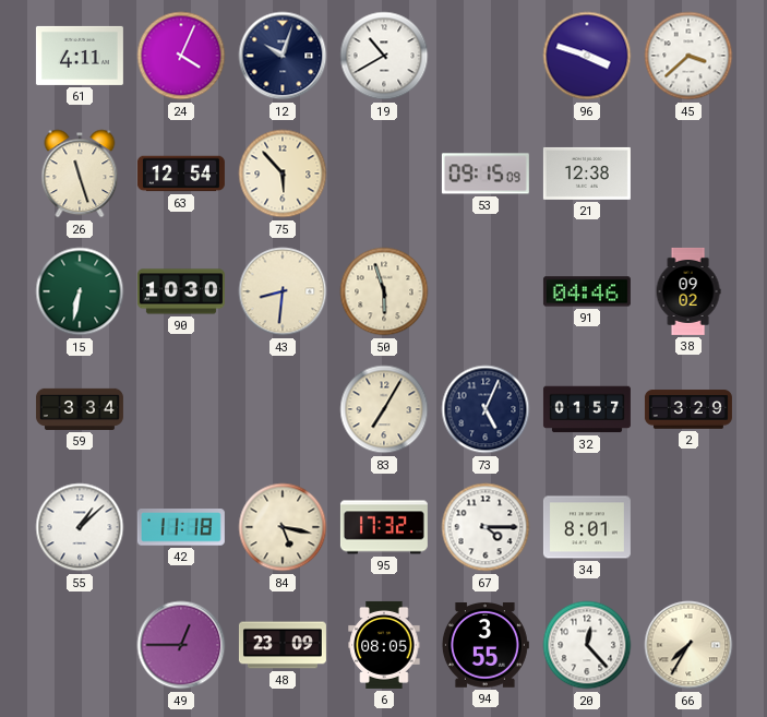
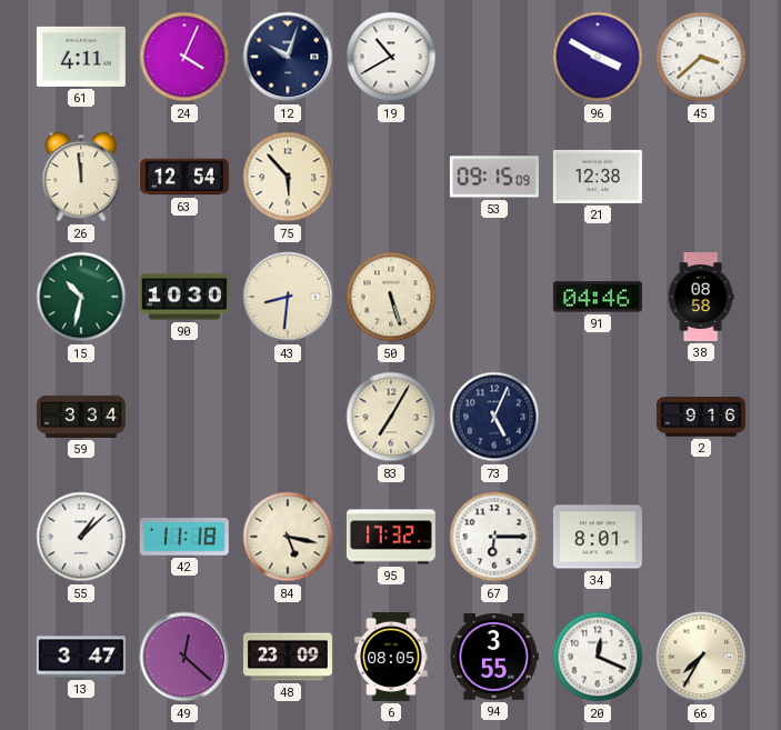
96: 3:48 -> 3:50 (598, 57)
26: 11:27 -> 11:59 (81, 177)
15: 6:32 -> 10:32 (81, 297)
50: 5:57 -> 5:27 (391, 297)
38: 09:02 -> 08:58 (701, 297)
32: 01:57 -> none (587, 409)
2: 3:29 -> 9:16 (701, 417)
67: 4:15 -> 6:15 (494, 537)
13: none -> 3:47 (81, 657)
49: 12:45 -> 12:22 (184, 657)
20: 12:23 -> 12:19 (598, 657)
